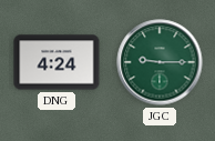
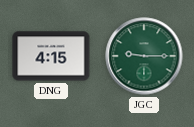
DNG: 4:24 -> 4:15 (51, 56)
